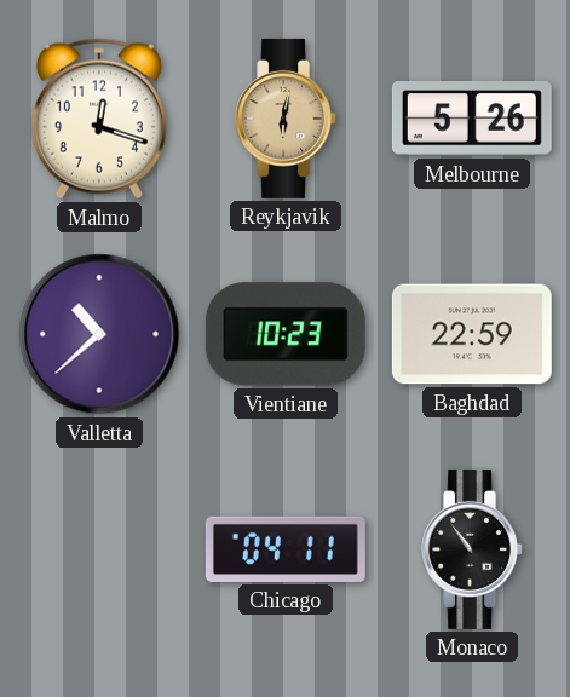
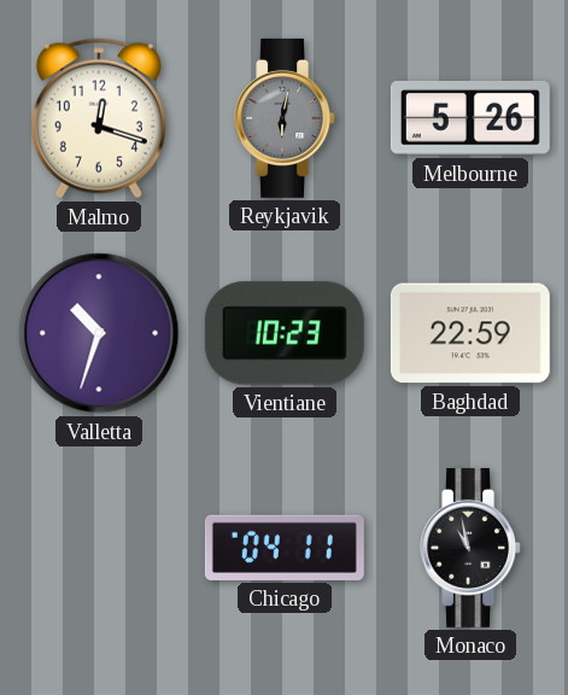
Reykjavik dial: champagne -> grey (286, 118)
Valletta: 10:38 -> 10:33 (99, 333)
Monaco: 10:54 -> 10:58 (472, 548)
